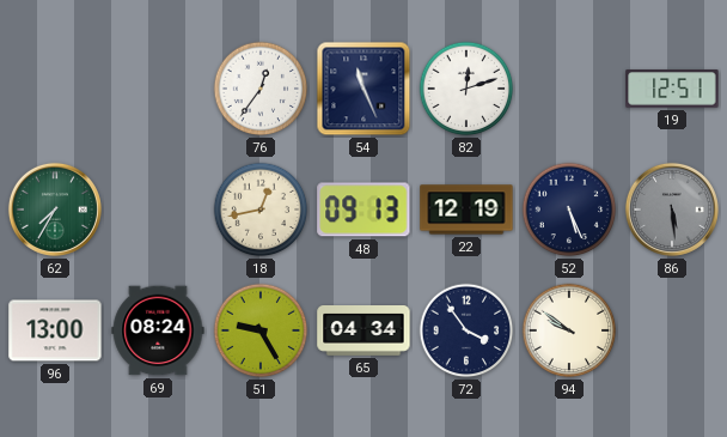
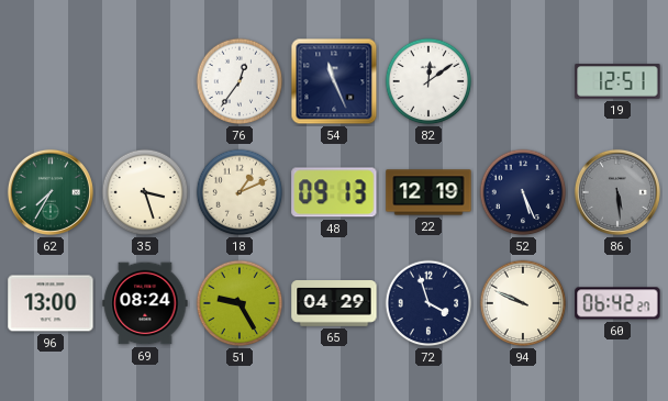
82: 12:12 -> 12:09 (428, 81)
35: none -> 3:27 (145, 192)
18: 12:43 -> 1:11 (240, 192)
65: 04:34 -> 04:29 (334, 304)
72: 3:54 -> 3:57 (428, 303)
94: 9:51 -> 9:49 (523, 303)
60: none -> 06:42 (617, 303)
